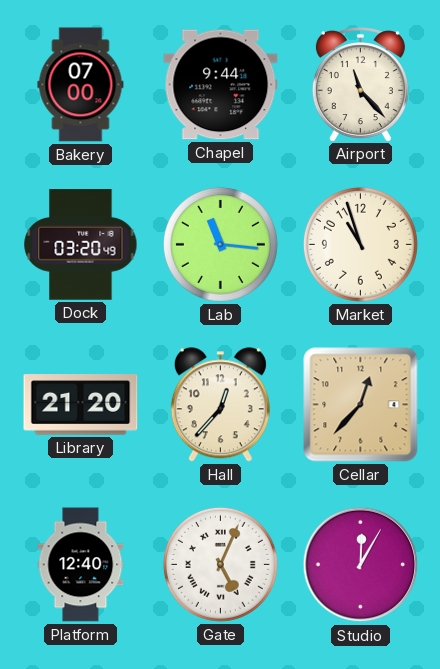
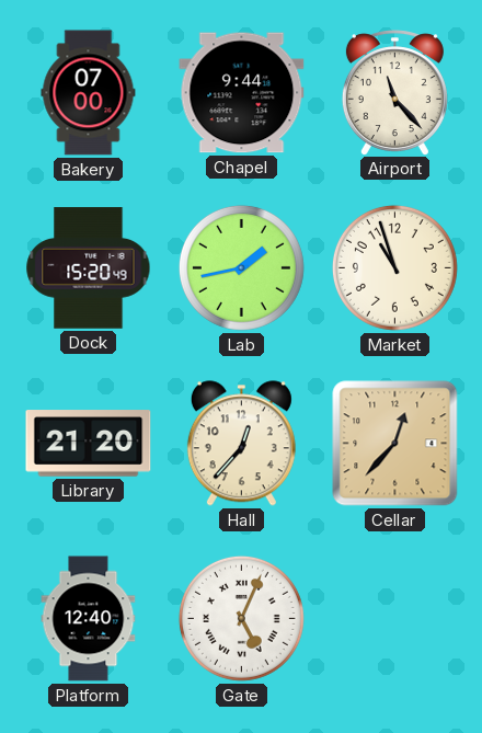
Dock: 03:20 -> 15:20 (89, 268)
Lab: 11:16 -> 1:43 (241, 267)
Studio: 12:05 -> none (361, 565)
